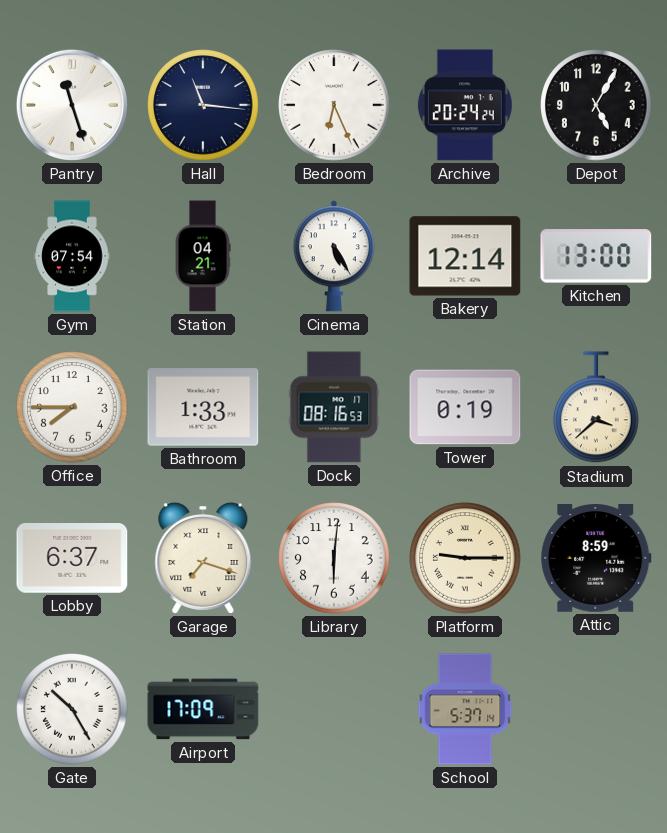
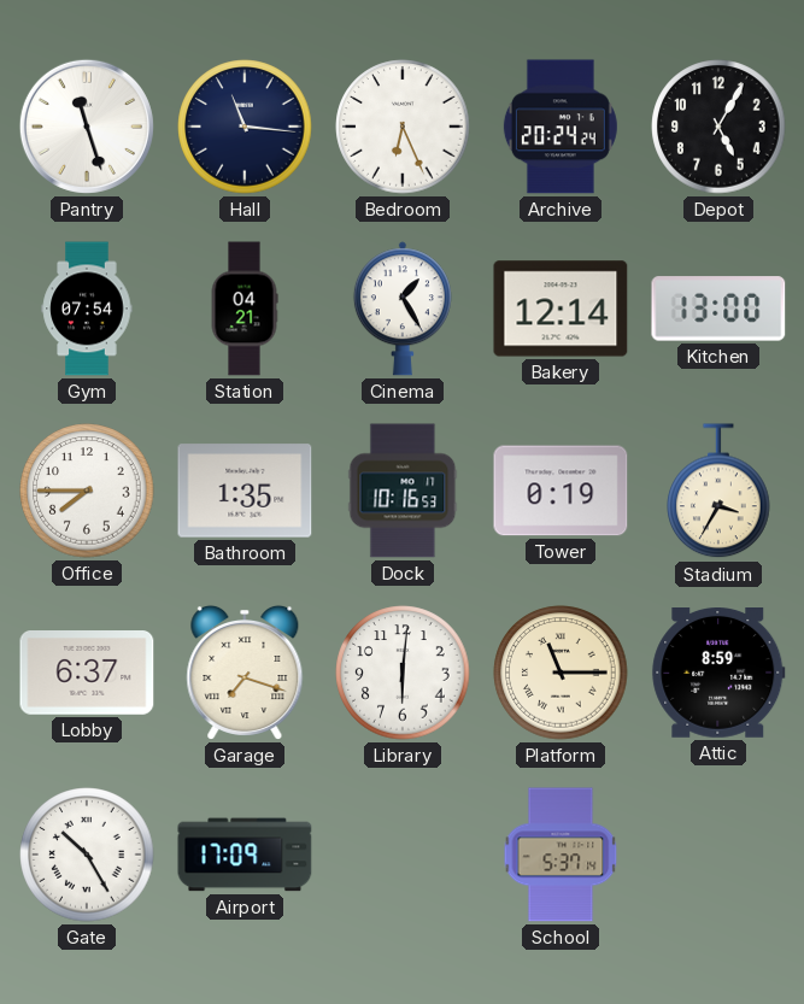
Cinema: 5:25 -> 1:25 (403, 309)
Bathroom: 1:33 -> 1:35 (245, 491)
Dock: 08:16 -> 10:16 (403, 491)
Stadium: 3:38 -> 3:35 (718, 492)
Platform: 9:15 -> 11:15 (561, 673)
